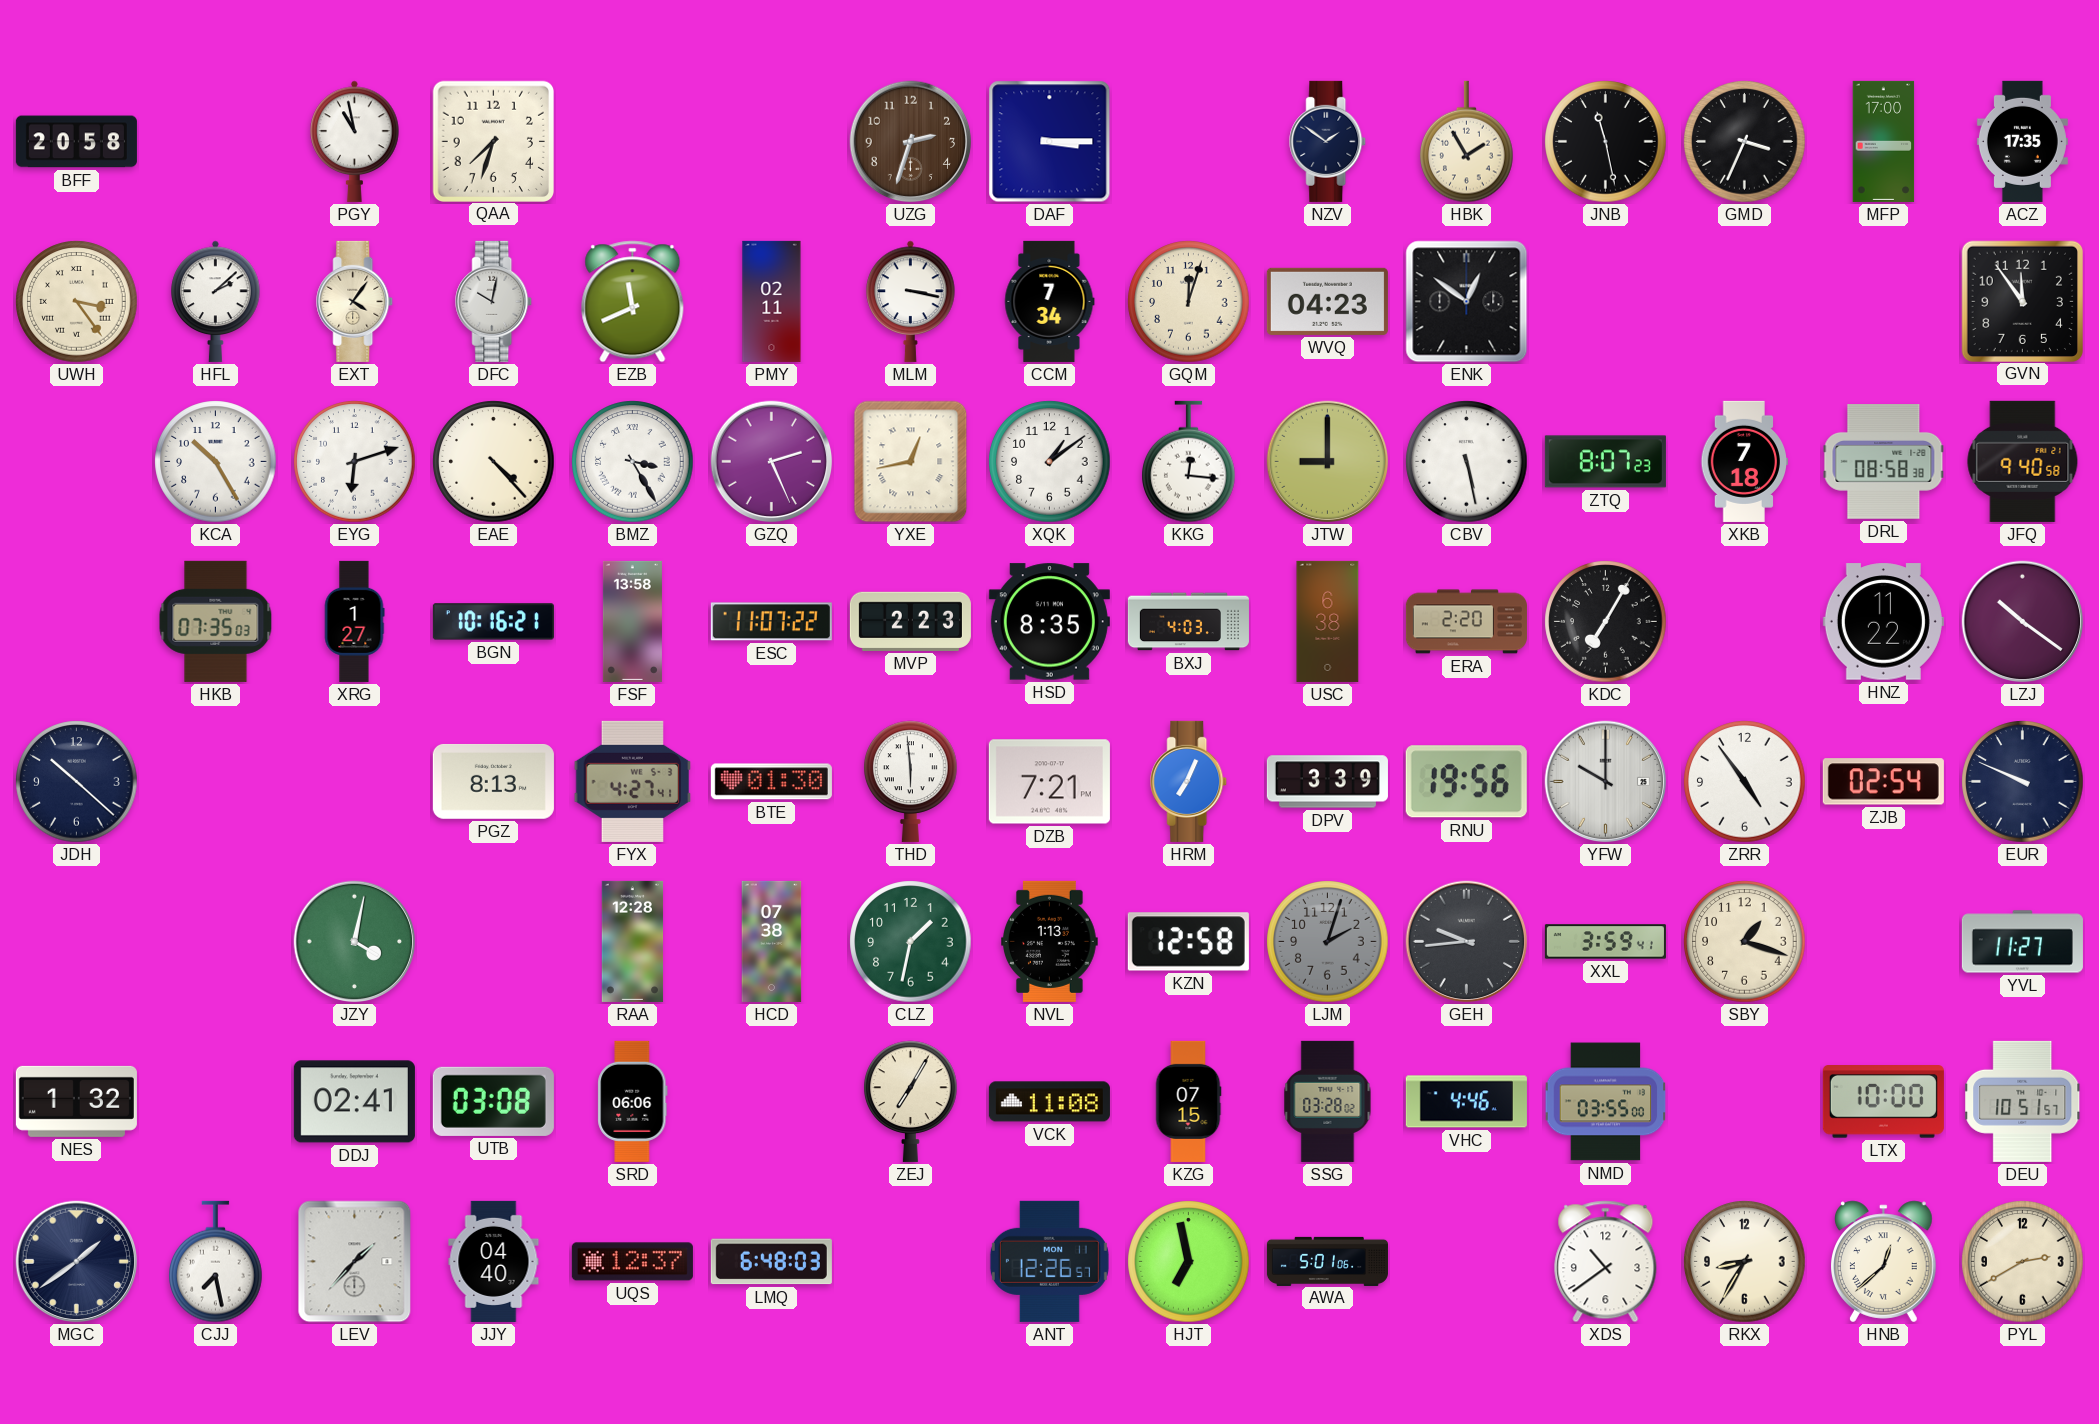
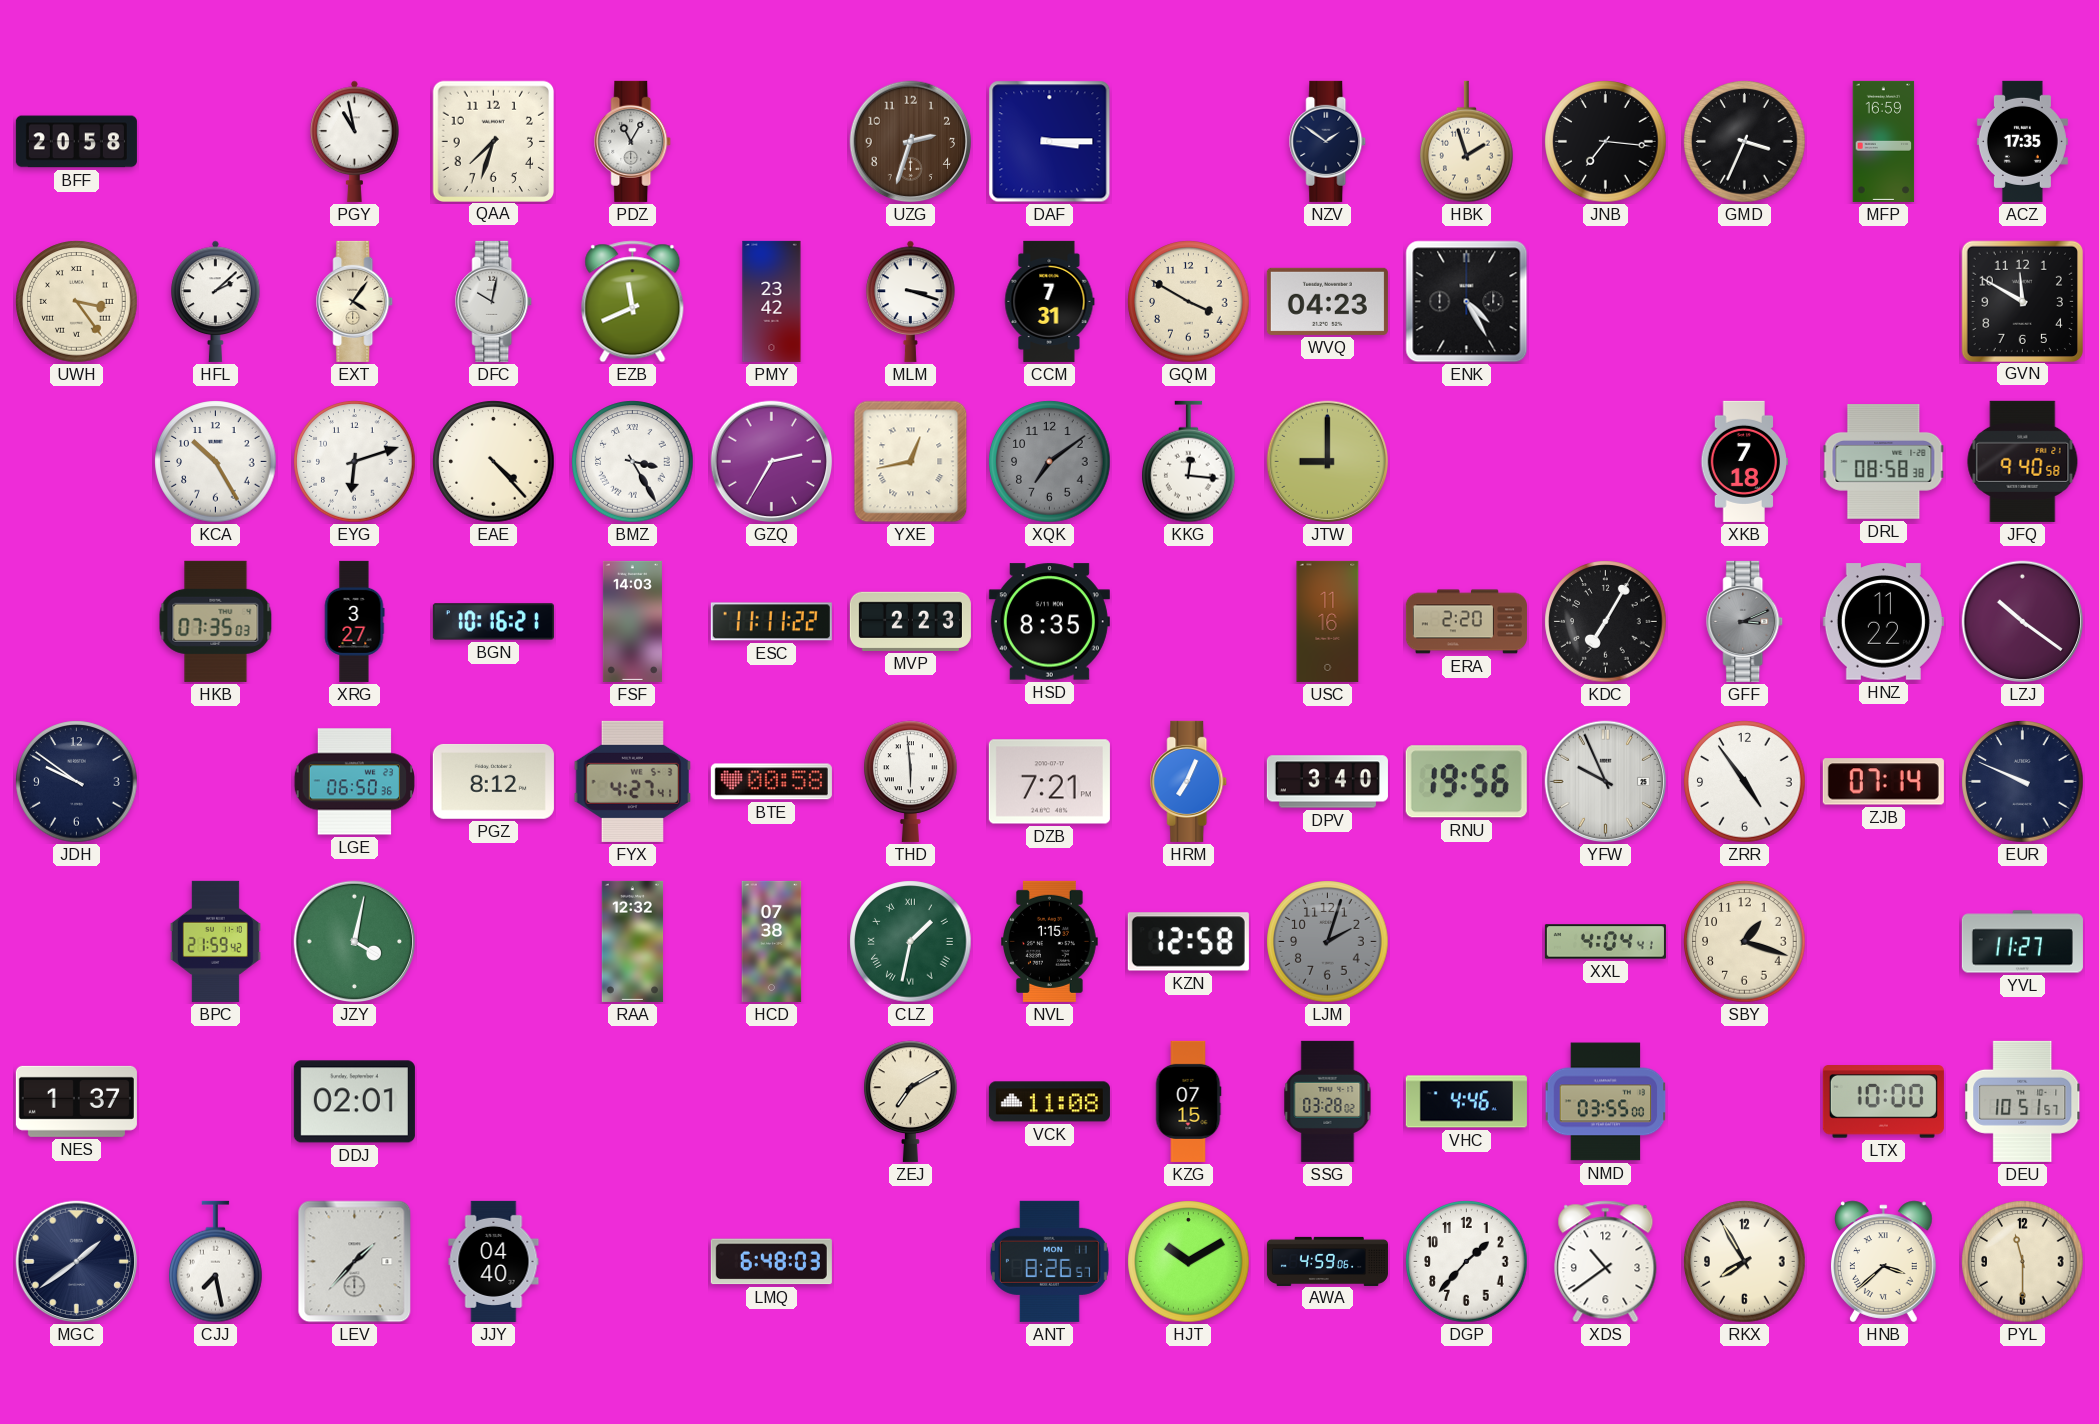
PDZ: none -> 11:05 (633, 141)
HBK: 1:55 -> 1:57 (1467, 142)
JNB: 11:28 -> 7:16 (1606, 142)
MFP: 17:00 -> 16:59 (1884, 141)
PMY: 02:11 -> 23:42 (772, 301)
MLM: 3:17 -> 3:18 (911, 301)
CCM: 7:34 -> 7:31 (1050, 301)
GQM: 12:03 -> 3:50 (1189, 302)
ENK: 12:51 -> 4:25 (1467, 302)
GVN: 11:54 -> 11:50 (2022, 301)
GZQ: 2:26 -> 2:35 (772, 462)
XQK: 1:09 -> 7:09 (1050, 462)
XQK dial: white -> grey (1050, 462)
CBV: 5:28 -> none (1467, 462)
ZTQ: 8:07 -> none (1605, 462)
XRG: 1:27 -> 3:27 (354, 621)
FSF: 13:58 -> 14:03 (632, 621)
ESC: 11:07 -> 11:11 (771, 622)
BXJ: 4:03 -> none (1188, 622)
USC: 6:38 -> 11:16 (1328, 621)
GFF: none -> 3:11 (1745, 621)
JDH: 10:22 -> 9:51 (77, 782)
LGE: none -> 06:50 (354, 782)
PGZ: 8:13 -> 8:12 (493, 781)
BTE: 01:30 -> 00:58 (771, 782)
DPV: 3:39 -> 3:40 (1327, 782)
YFW: 10:00 -> 9:56 (1606, 782)
ZJB: 02:54 -> 07:14 (1883, 782)
BPC: none -> 21:59 (215, 941)
RAA: 12:28 -> 12:32 (633, 941)
CLZ numerals: Arabic -> Roman (911, 942)
NVL: 1:13 -> 1:15 (1050, 941)
GEH: 9:44 -> none (1467, 942)
XXL: 3:59 -> 4:04 (1605, 942)
NES: 1:32 -> 1:37 (76, 1101)
DDJ: 02:41 -> 02:01 (354, 1102)
UTB: 03:08 -> none (493, 1101)
SRD: 06:06 -> none (633, 1101)
ZEJ: 7:05 -> 7:10 (911, 1101)
UQS: 12:37 -> none (632, 1262)
ANT: 12:26 -> 8:26 (1049, 1261)
HJT: 6:58 -> 10:10 (1189, 1262)
AWA: 5:01 -> 4:59 (1327, 1261)
DGP: none -> 1:37 (1467, 1262)
RKX: 8:35 -> 7:55 (1745, 1262)
HNB: 12:38 -> 3:38 (1884, 1262)
PYL: 2:40 -> 11:30 (2023, 1262)
